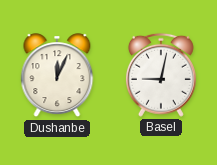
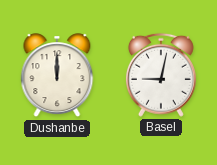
Dushanbe: 12:04 -> 12:00 (57, 76)
